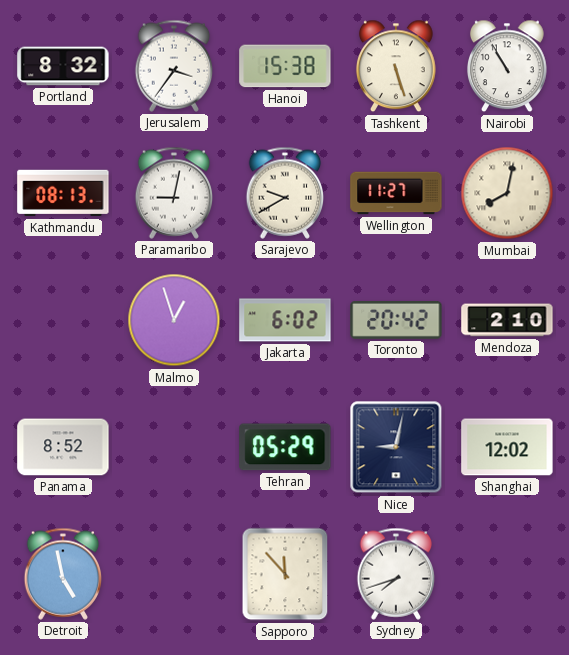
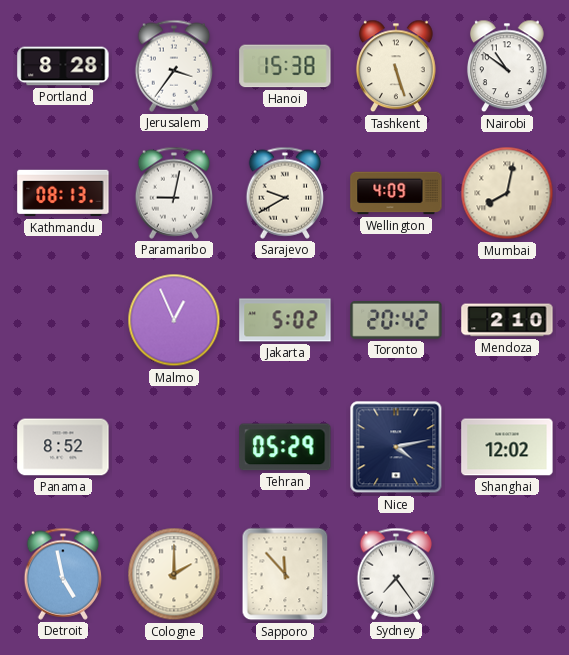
Portland: 8:32 -> 8:28 (63, 66)
Nairobi: 10:55 -> 10:51 (507, 66)
Wellington: 11:27 -> 4:09 (396, 193)
Malmo: 12:57 -> 12:56 (174, 320)
Jakarta: 6:02 -> 5:02 (285, 320)
Nice: 9:02 -> 4:13 (396, 447)
Cologne: none -> 2:00 (174, 574)
Sydney: 7:42 -> 7:24 (396, 574)
